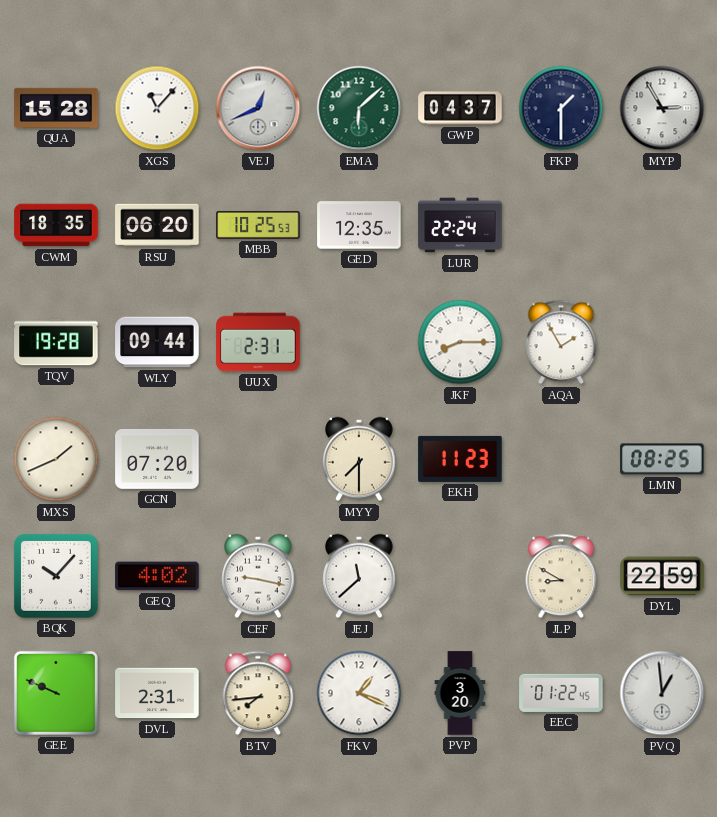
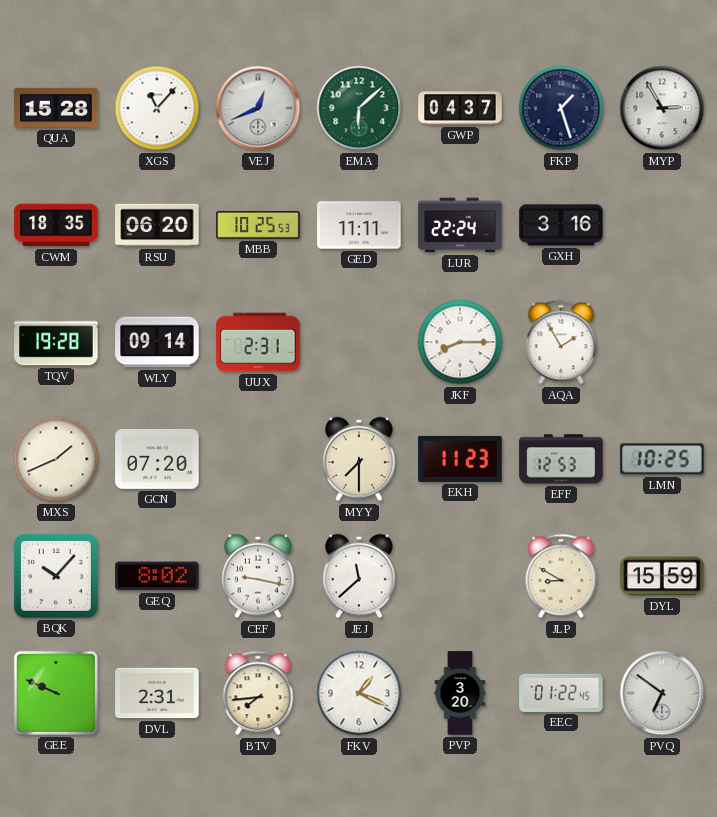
FKP: 1:30 -> 1:27 (561, 108)
GED: 12:35 -> 11:11 (359, 225)
GXH: none -> 3:16 (561, 225)
WLY: 09:44 -> 09:14 (157, 342)
EFF: none -> 12:53 (561, 459)
LMN: 08:25 -> 10:25 (662, 459)
GEQ: 4:02 -> 8:02 (157, 576)
DYL: 22:59 -> 15:59 (662, 576)
PVQ: 12:59 -> 6:51 (662, 693)
